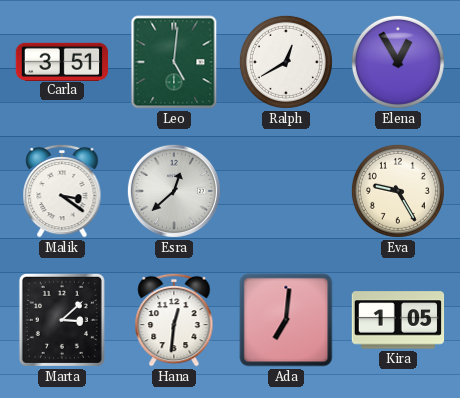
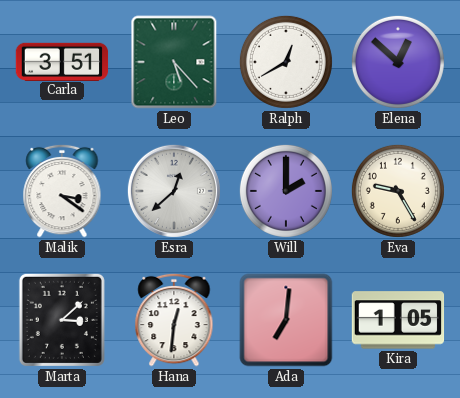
Leo: 5:01 -> 5:23 (174, 62)
Elena: 12:55 -> 12:52 (398, 62)
Will: none -> 2:00 (286, 191)
